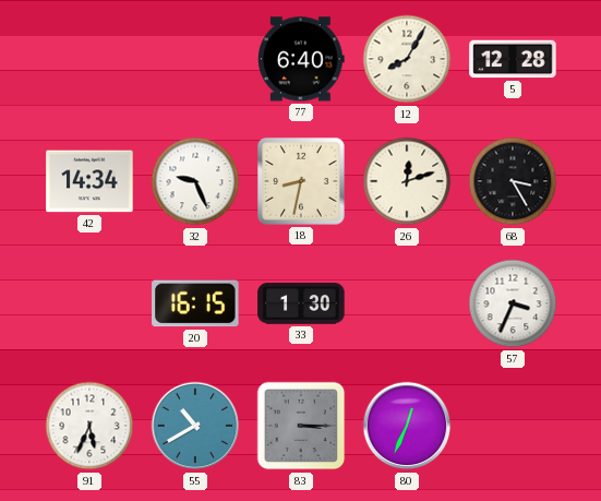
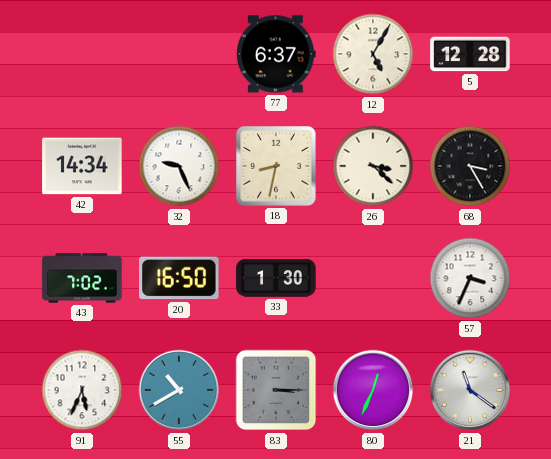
77: 6:40 -> 6:37 (277, 54)
12: 8:05 -> 5:05 (373, 54)
26: 12:12 -> 3:22 (373, 166)
43: none -> 7:02 (82, 278)
20: 16:15 -> 16:50 (179, 278)
21: none -> 11:21 (470, 390)
